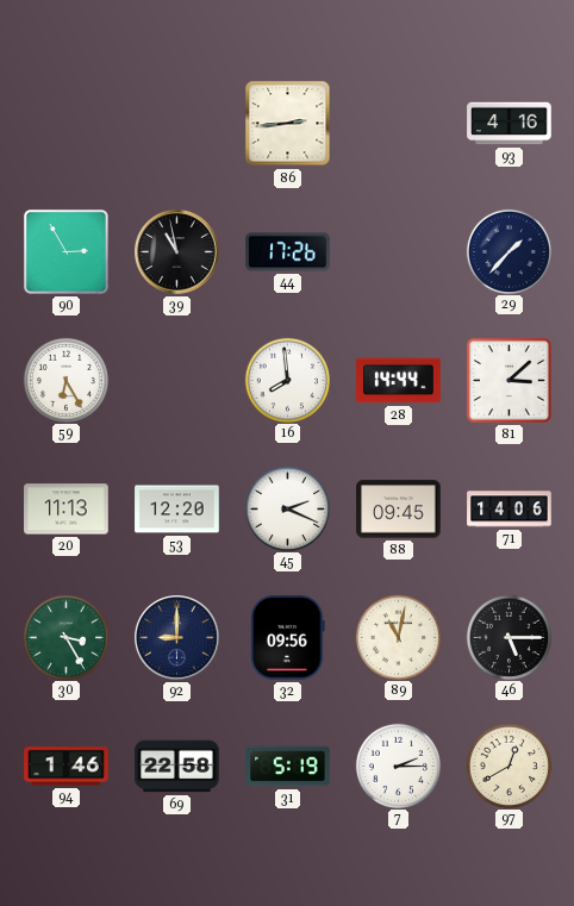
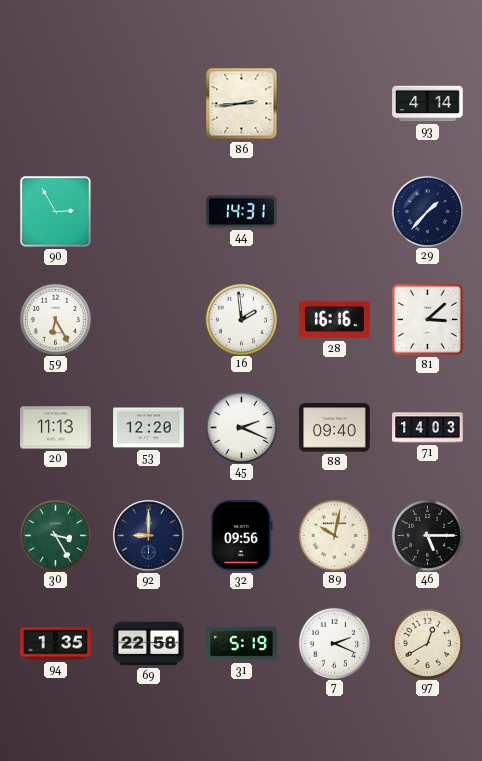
93: 4:16 -> 4:14 (428, 104)
39: 10:58 -> none (177, 252)
44: 17:26 -> 14:31 (242, 212)
16: 7:59 -> 1:59 (241, 319)
28: 14:44 -> 16:16 (335, 320)
88: 09:45 -> 09:40 (335, 428)
71: 14:06 -> 14:03 (428, 428)
89: 11:02 -> 10:02 (334, 535)
94: 1:46 -> 1:35 (56, 644)
7: 2:15 -> 2:19 (334, 643)
